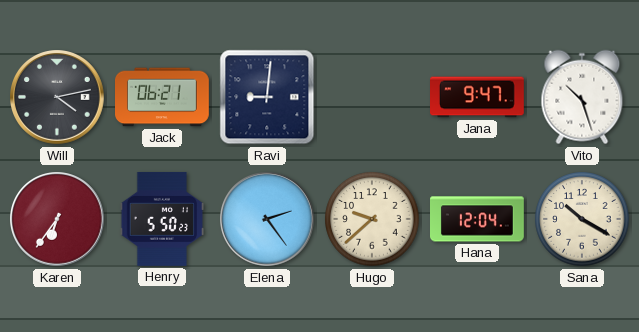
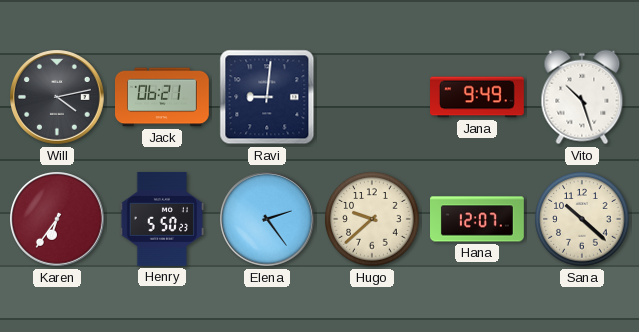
Jana: 9:47 -> 9:49 (478, 97)
Hana: 12:04 -> 12:07 (478, 219)
Sana: 10:20 -> 10:22 (582, 219)
